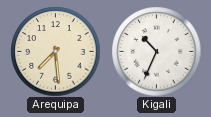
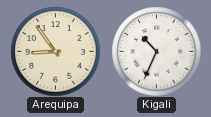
Arequipa: 7:29 -> 8:54 (55, 51)
